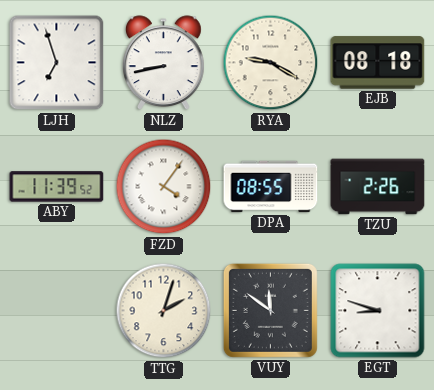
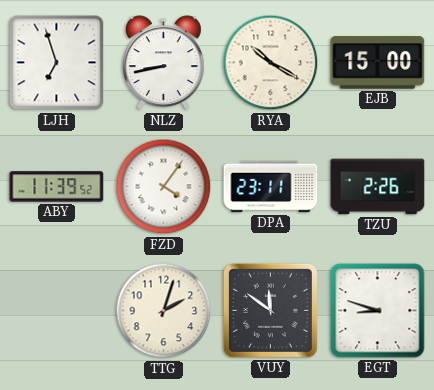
RYA: 9:20 -> 10:20 (271, 63)
EJB: 08:18 -> 15:00 (378, 63)
DPA: 08:55 -> 23:11 (271, 187)
